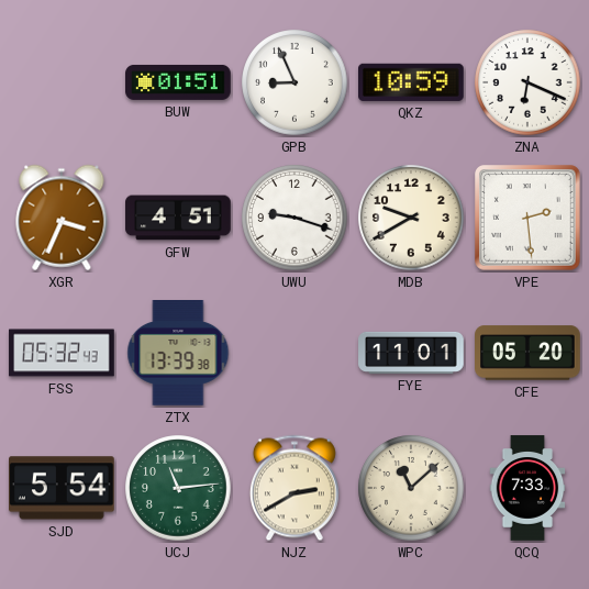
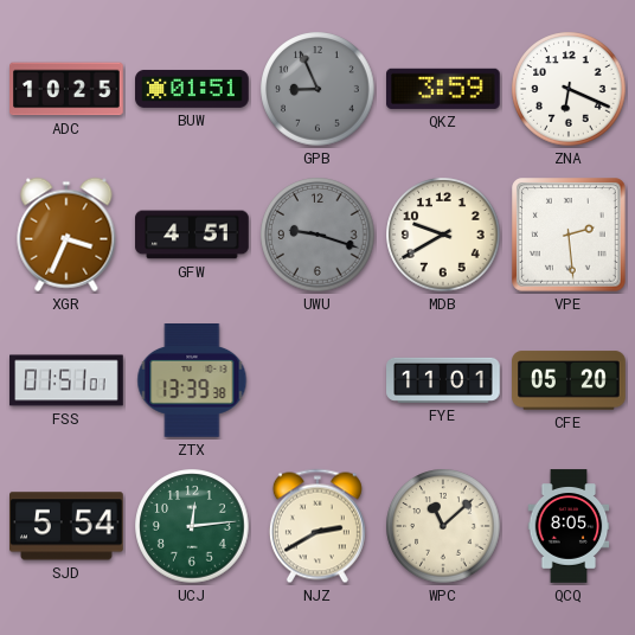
ADC: none -> 10:25 (66, 89)
GPB dial: white -> grey (317, 89)
QKZ: 10:59 -> 3:59 (444, 89)
UWU dial: white -> grey (317, 235)
FSS: 05:32 -> 01:51 (66, 380)
UCJ: 11:14 -> 12:14 (192, 526)
QCQ: 7:33 -> 8:05 (569, 526)
